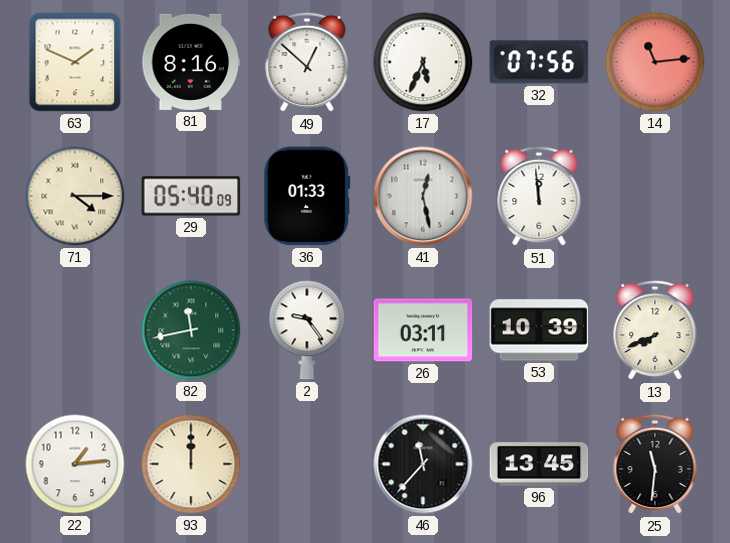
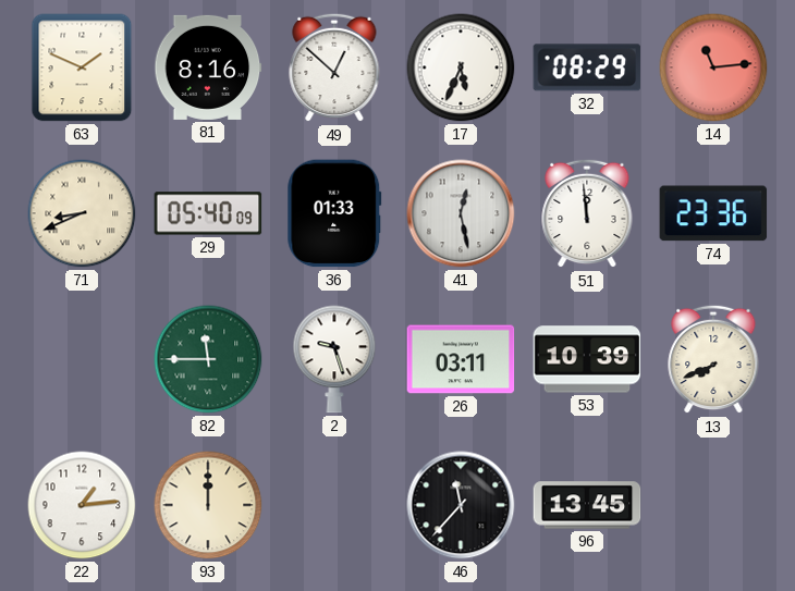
32: 07:56 -> 08:29 (587, 67)
71: 4:15 -> 8:41 (82, 213)
74: none -> 23:36 (713, 213)
82: 11:43 -> 11:45 (208, 359)
2: 9:24 -> 9:27 (334, 359)
25: 11:31 -> none (655, 464)
